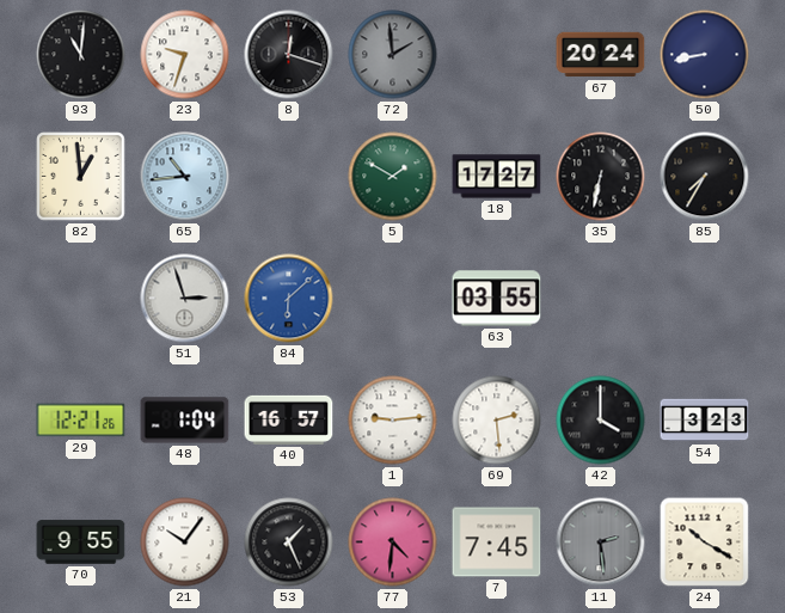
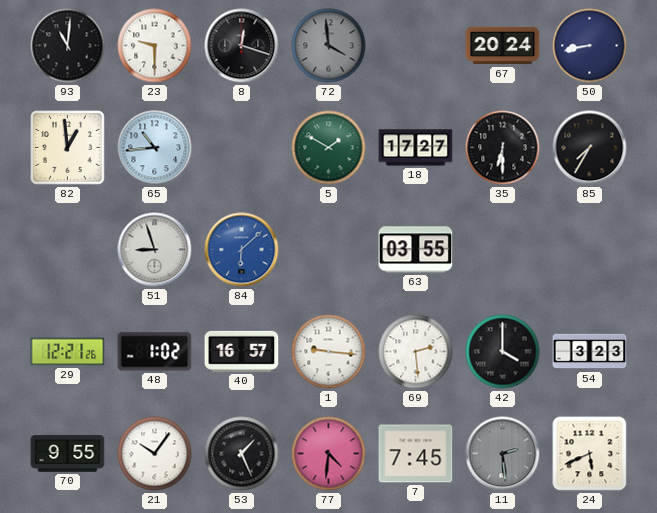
23: 9:33 -> 9:30 (155, 46)
72: 1:59 -> 3:59 (329, 46)
35: 6:32 -> 6:30 (503, 148)
51: 2:57 -> 8:57 (155, 250)
48: 1:04 -> 1:02 (155, 352)
1: 9:14 -> 9:16 (329, 352)
24: 10:20 -> 5:41 (590, 454)
